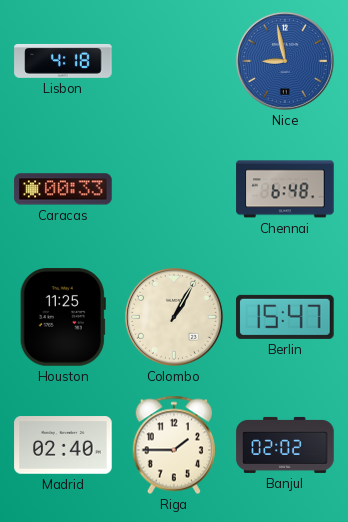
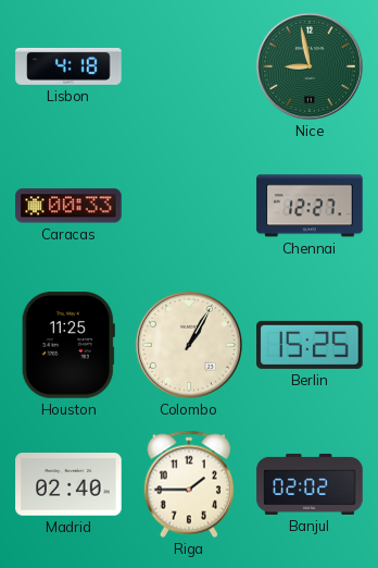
Nice dial: blue -> green (310, 66)
Chennai: 6:48 -> 12:27 (310, 206)
Berlin: 15:47 -> 15:25 (310, 345)
